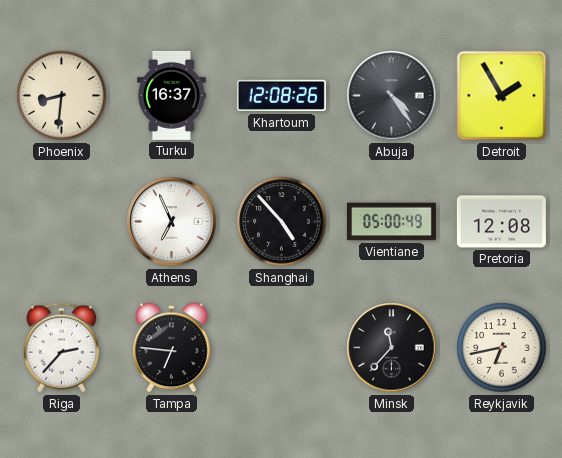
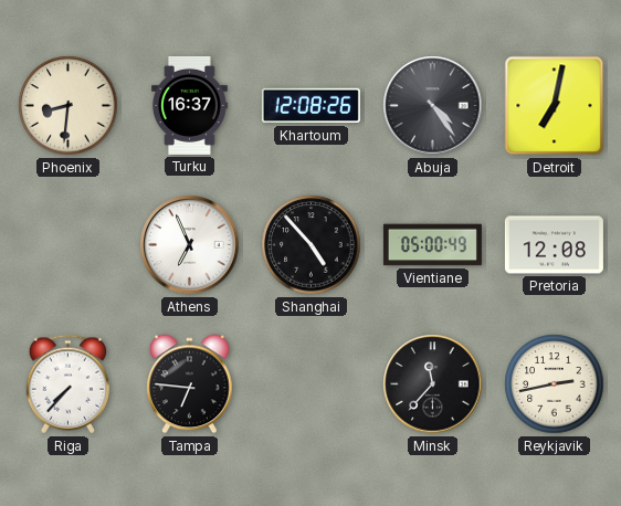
Detroit: 1:55 -> 7:02 (555, 106)
Riga: 2:37 -> 7:37 (67, 384)
Reykjavik: 6:43 -> 2:43 (555, 384)
